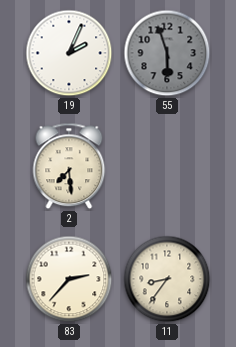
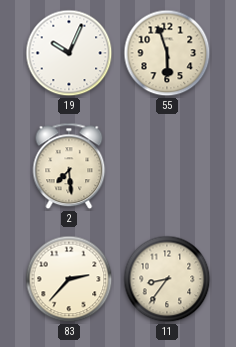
19: 2:04 -> 10:04 (69, 53)
55 dial: grey -> cream (167, 53)
